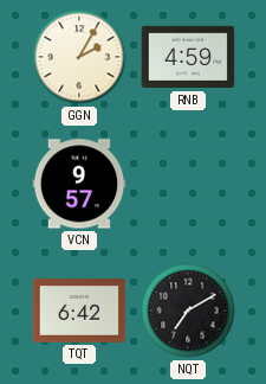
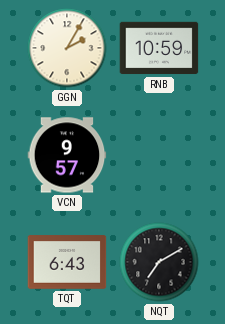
RNB: 4:59 -> 10:59 (159, 48)
TQT: 6:42 -> 6:43 (67, 262)
